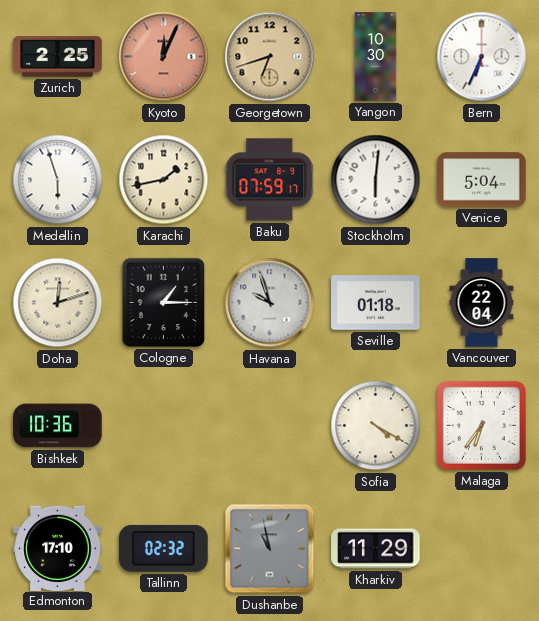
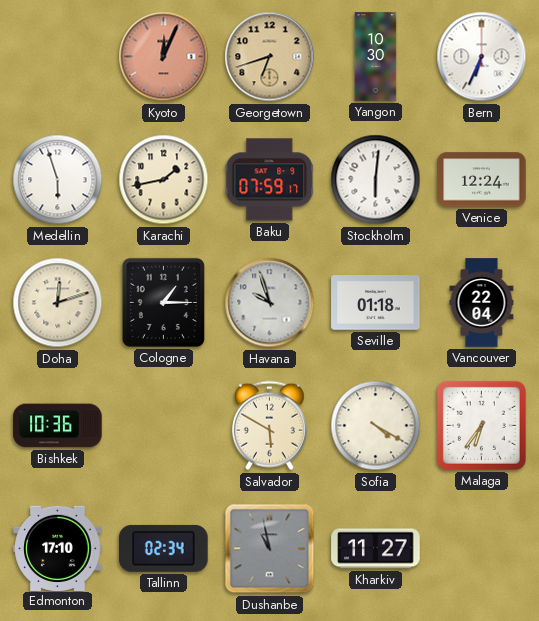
Zurich: 2:25 -> none (58, 57)
Venice: 5:04 -> 12:24 (482, 180)
Salvador: none -> 5:50 (269, 426)
Tallinn: 02:32 -> 02:34 (164, 548)
Kharkiv: 11:29 -> 11:27 (376, 549)
